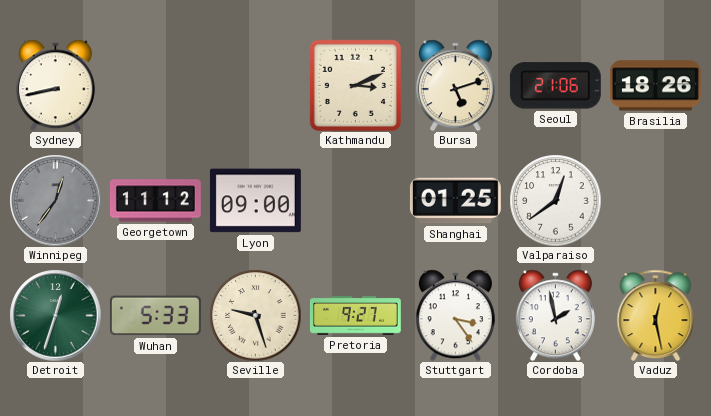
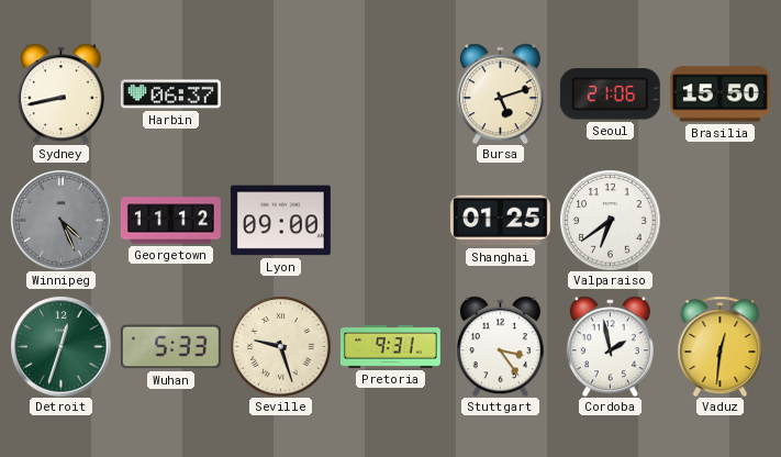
Harbin: none -> 06:37 (170, 94)
Kathmandu: 3:11 -> none (355, 85)
Brasilia: 18:26 -> 15:50 (719, 94)
Winnipeg: 12:36 -> 4:26 (60, 220)
Valparaiso: 12:39 -> 6:39 (610, 220)
Pretoria: 9:27 -> 9:31 (390, 347)
Vaduz: 12:28 -> 12:31 (721, 346)
